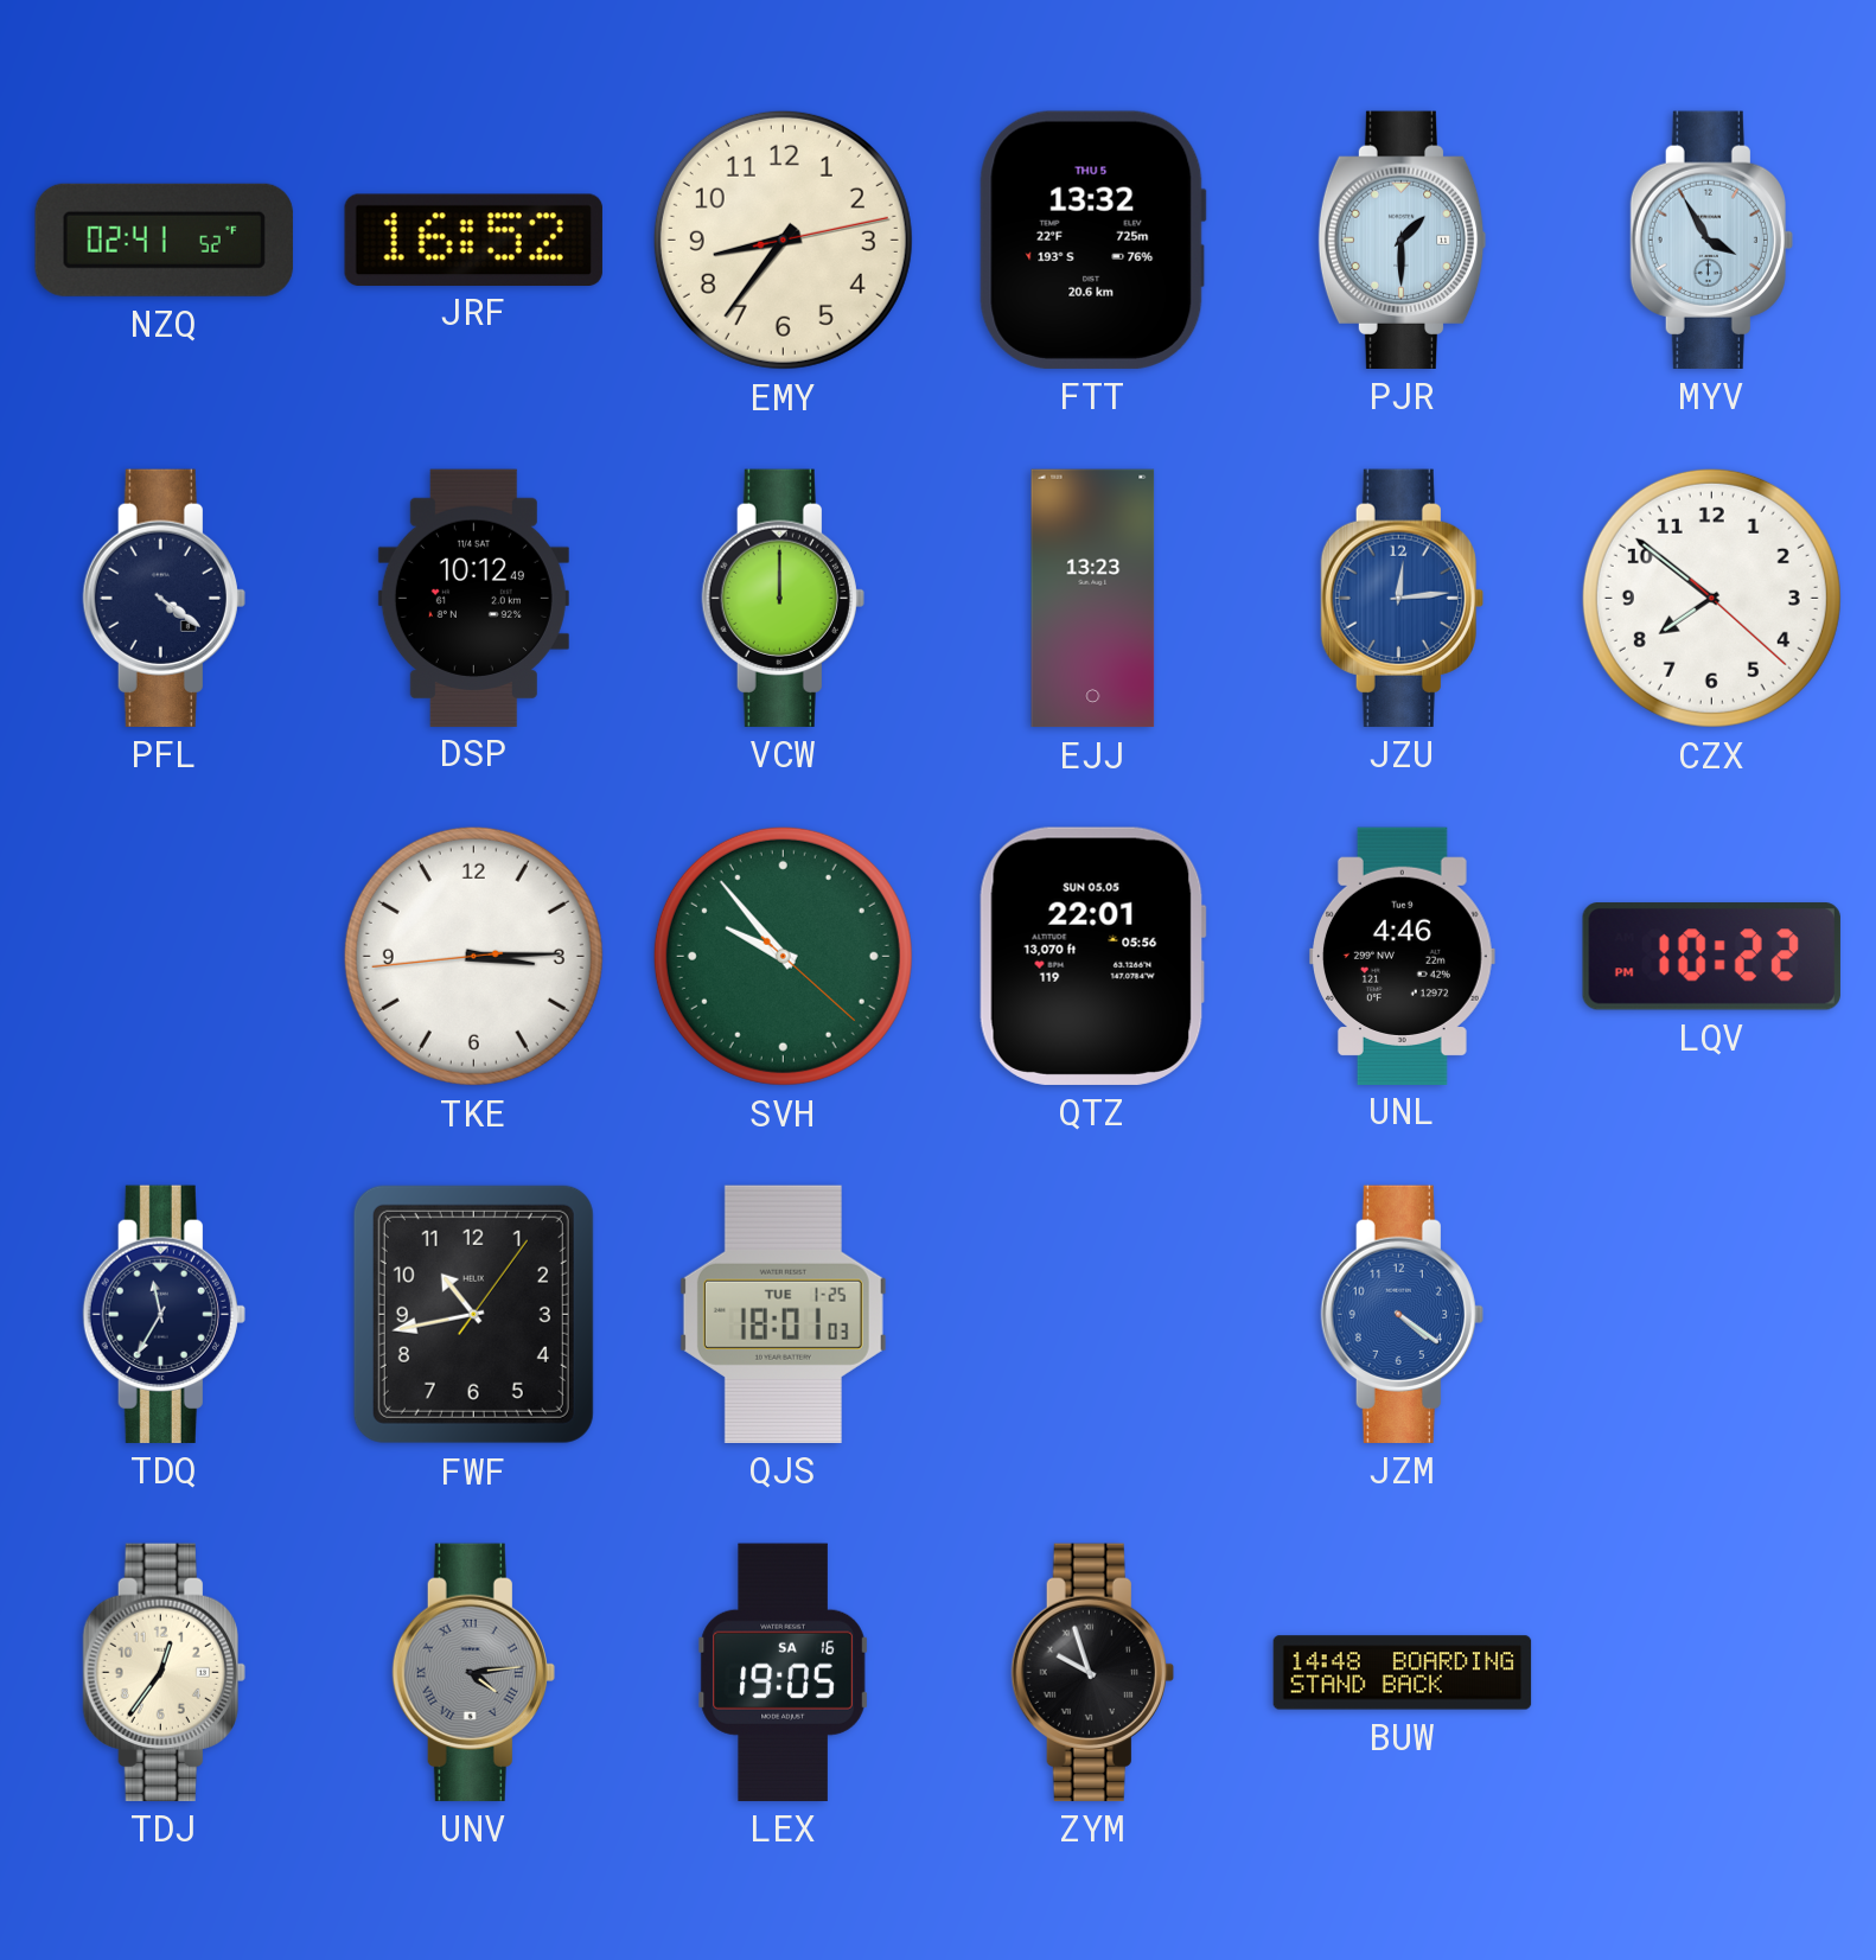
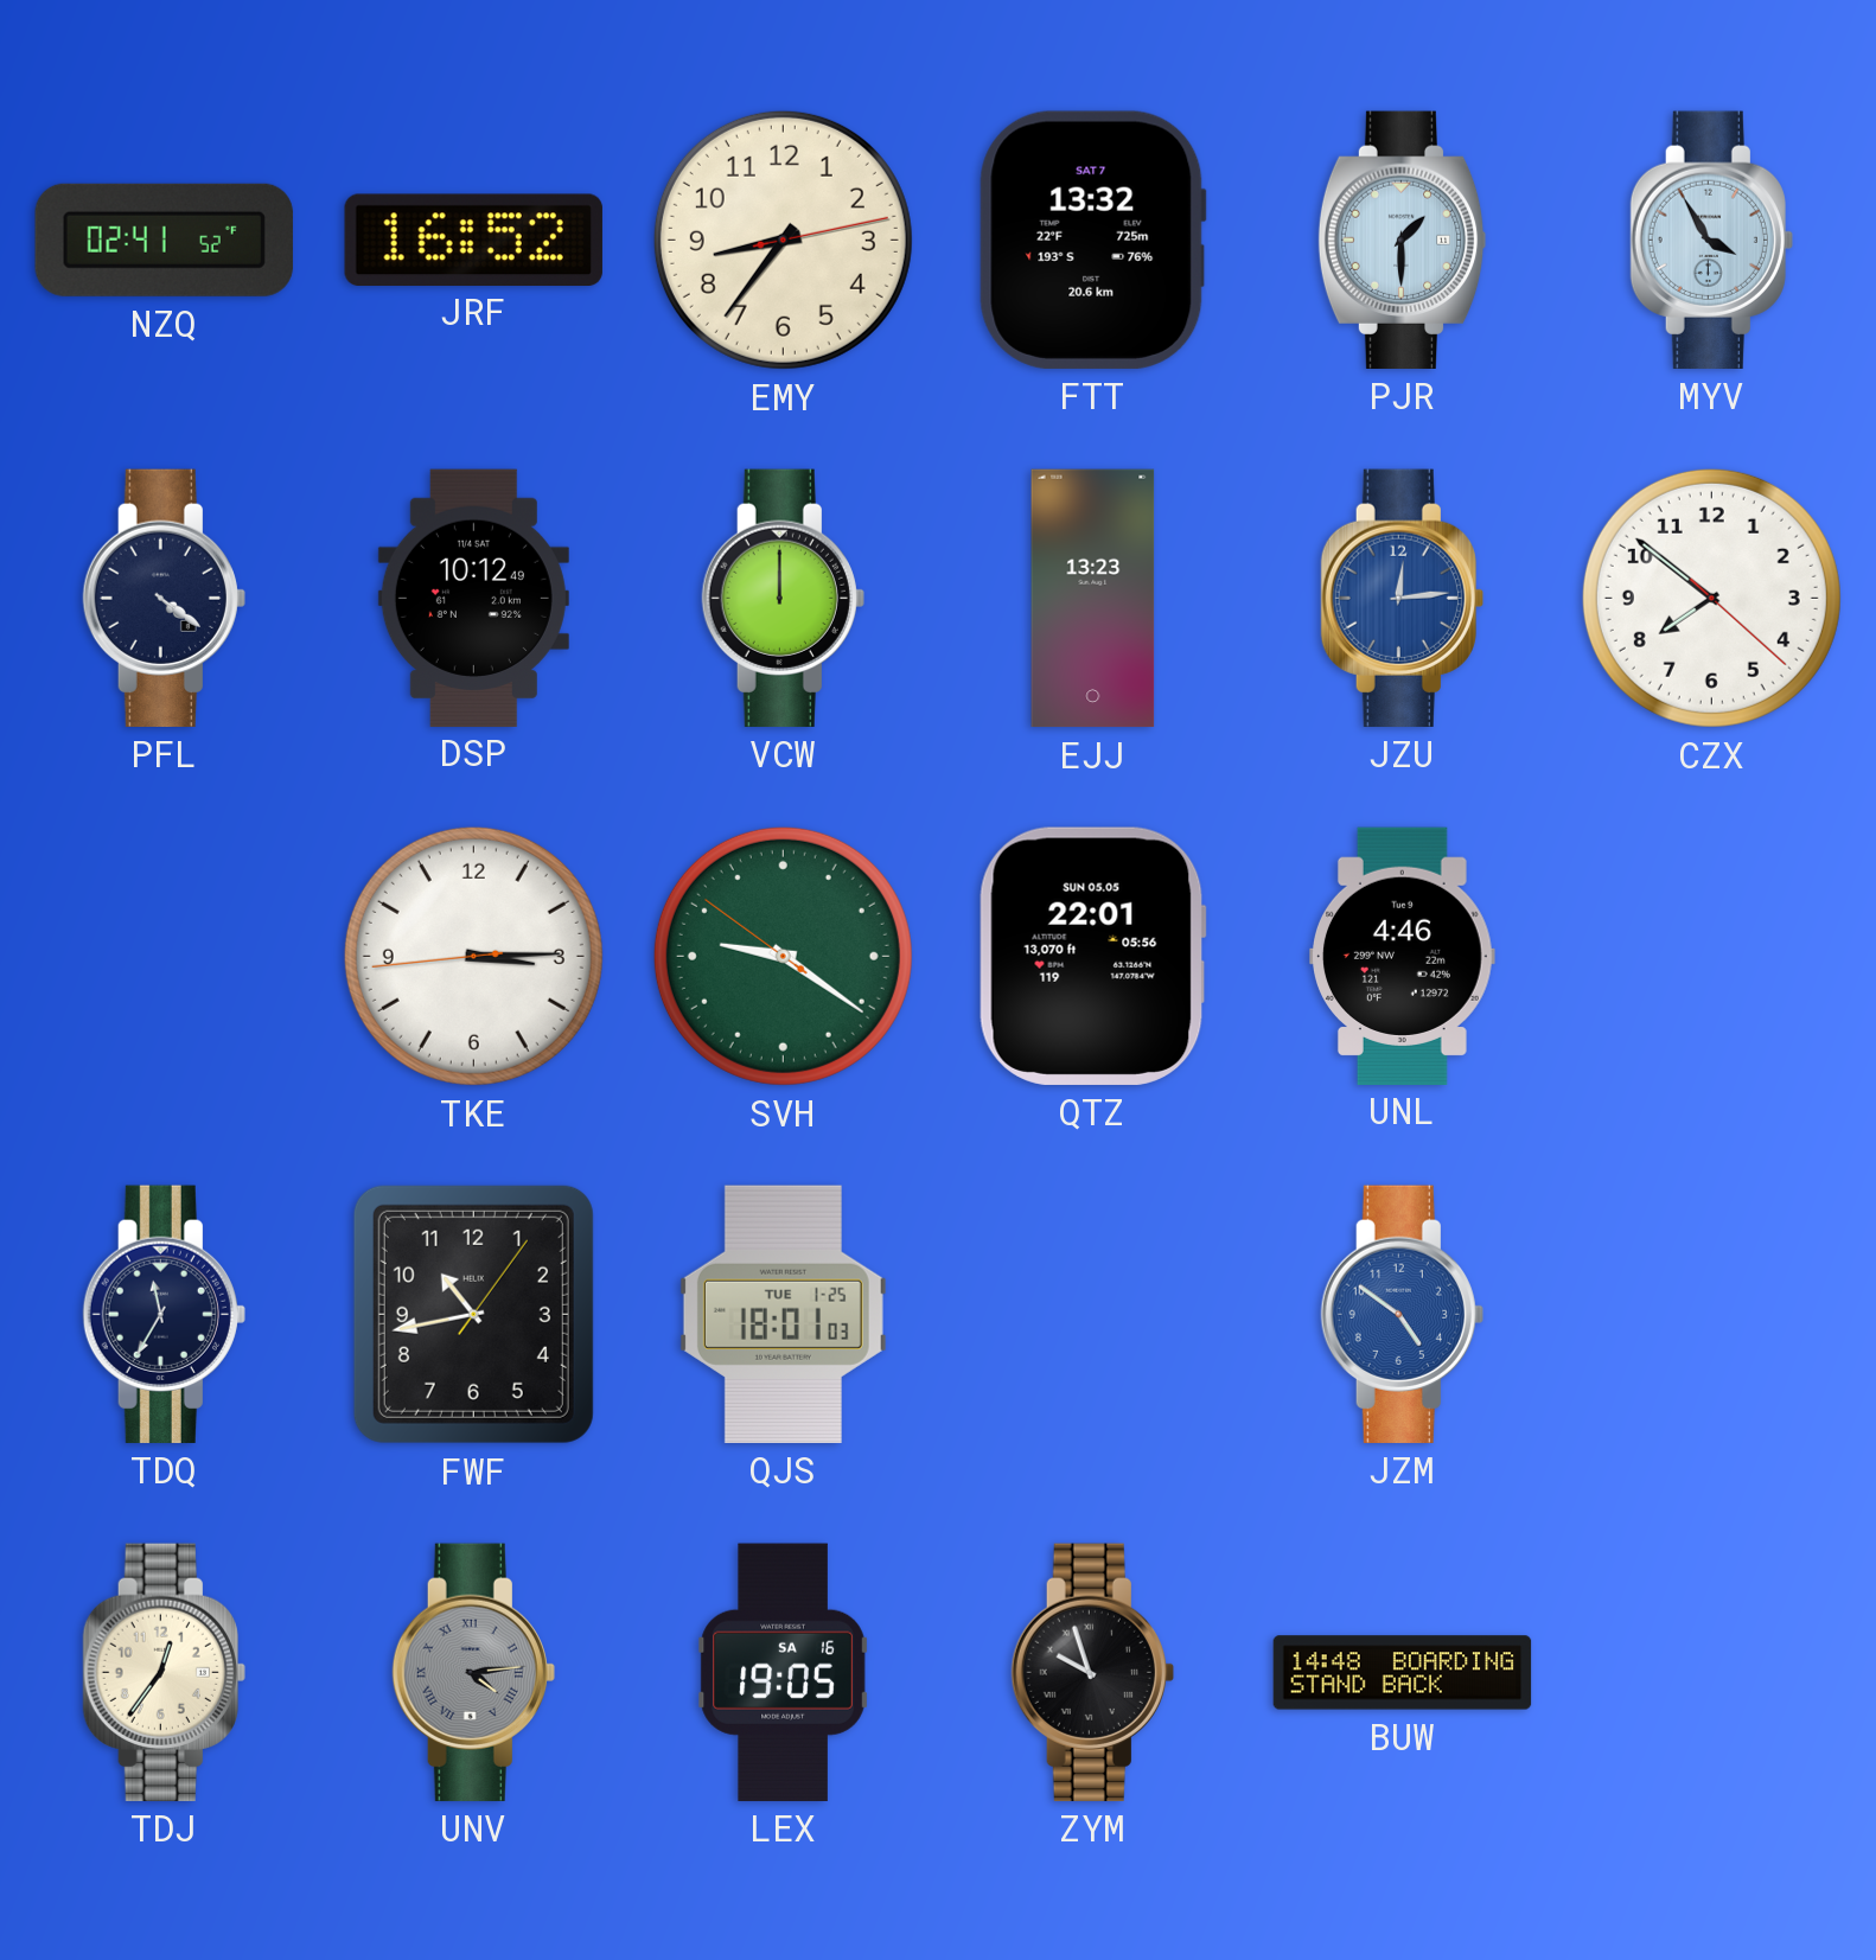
FTT date: THU 5 -> SAT 7 (1092, 240)
SVH: 9:53 -> 9:20 (783, 956)
LQV: 10:22 -> none (1711, 957)
JZM: 4:21 -> 4:51 (1402, 1314)
